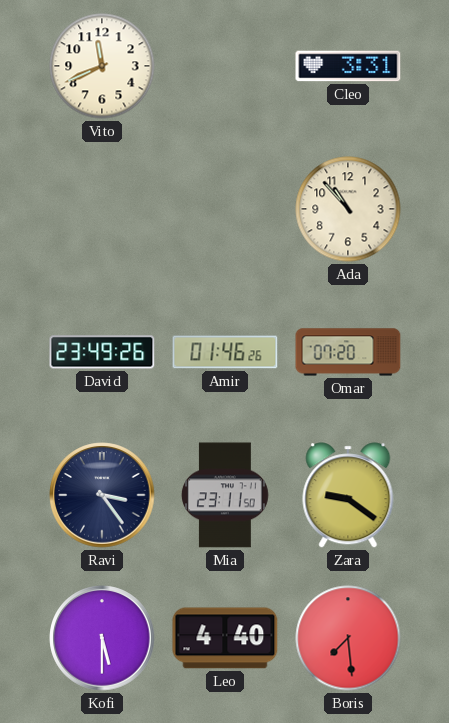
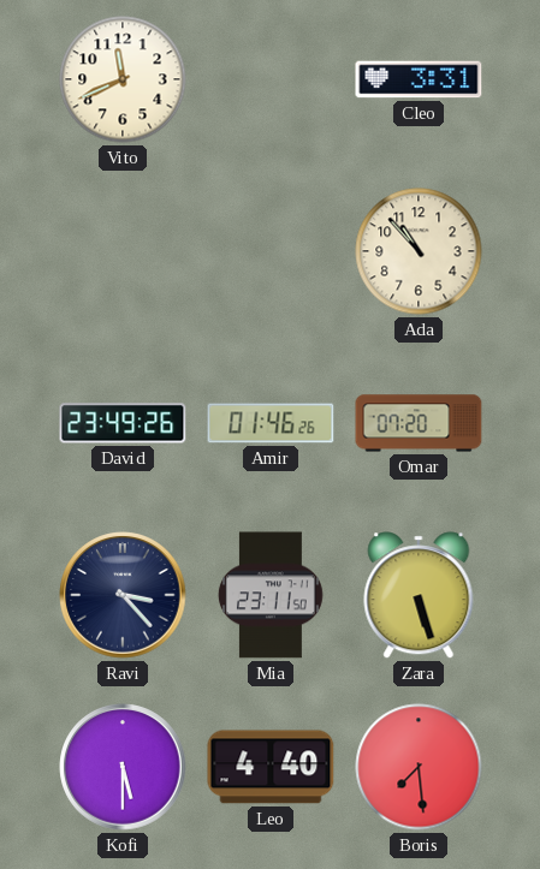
Ravi: 3:24 -> 3:23 (123, 595)
Zara: 9:21 -> 5:27 (419, 595)
